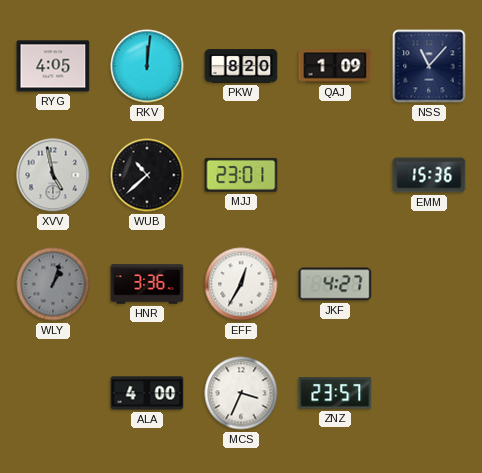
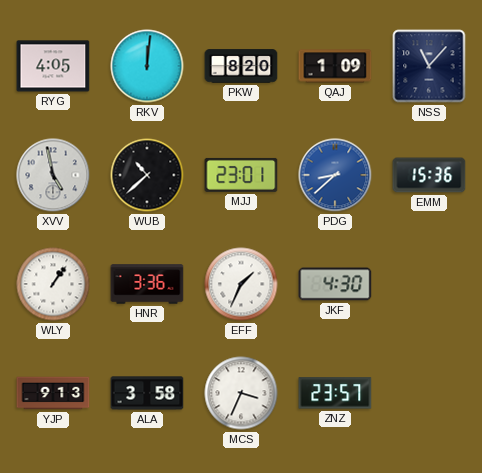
PDG: none -> 8:38 (335, 175)
WLY: 1:03 -> 1:06 (53, 284)
WLY dial: grey -> white (53, 284)
EFF: 12:35 -> 1:34 (241, 284)
JKF: 4:27 -> 4:30 (335, 284)
YJP: none -> 9:13 (53, 393)
ALA: 4:00 -> 3:58 (147, 393)
